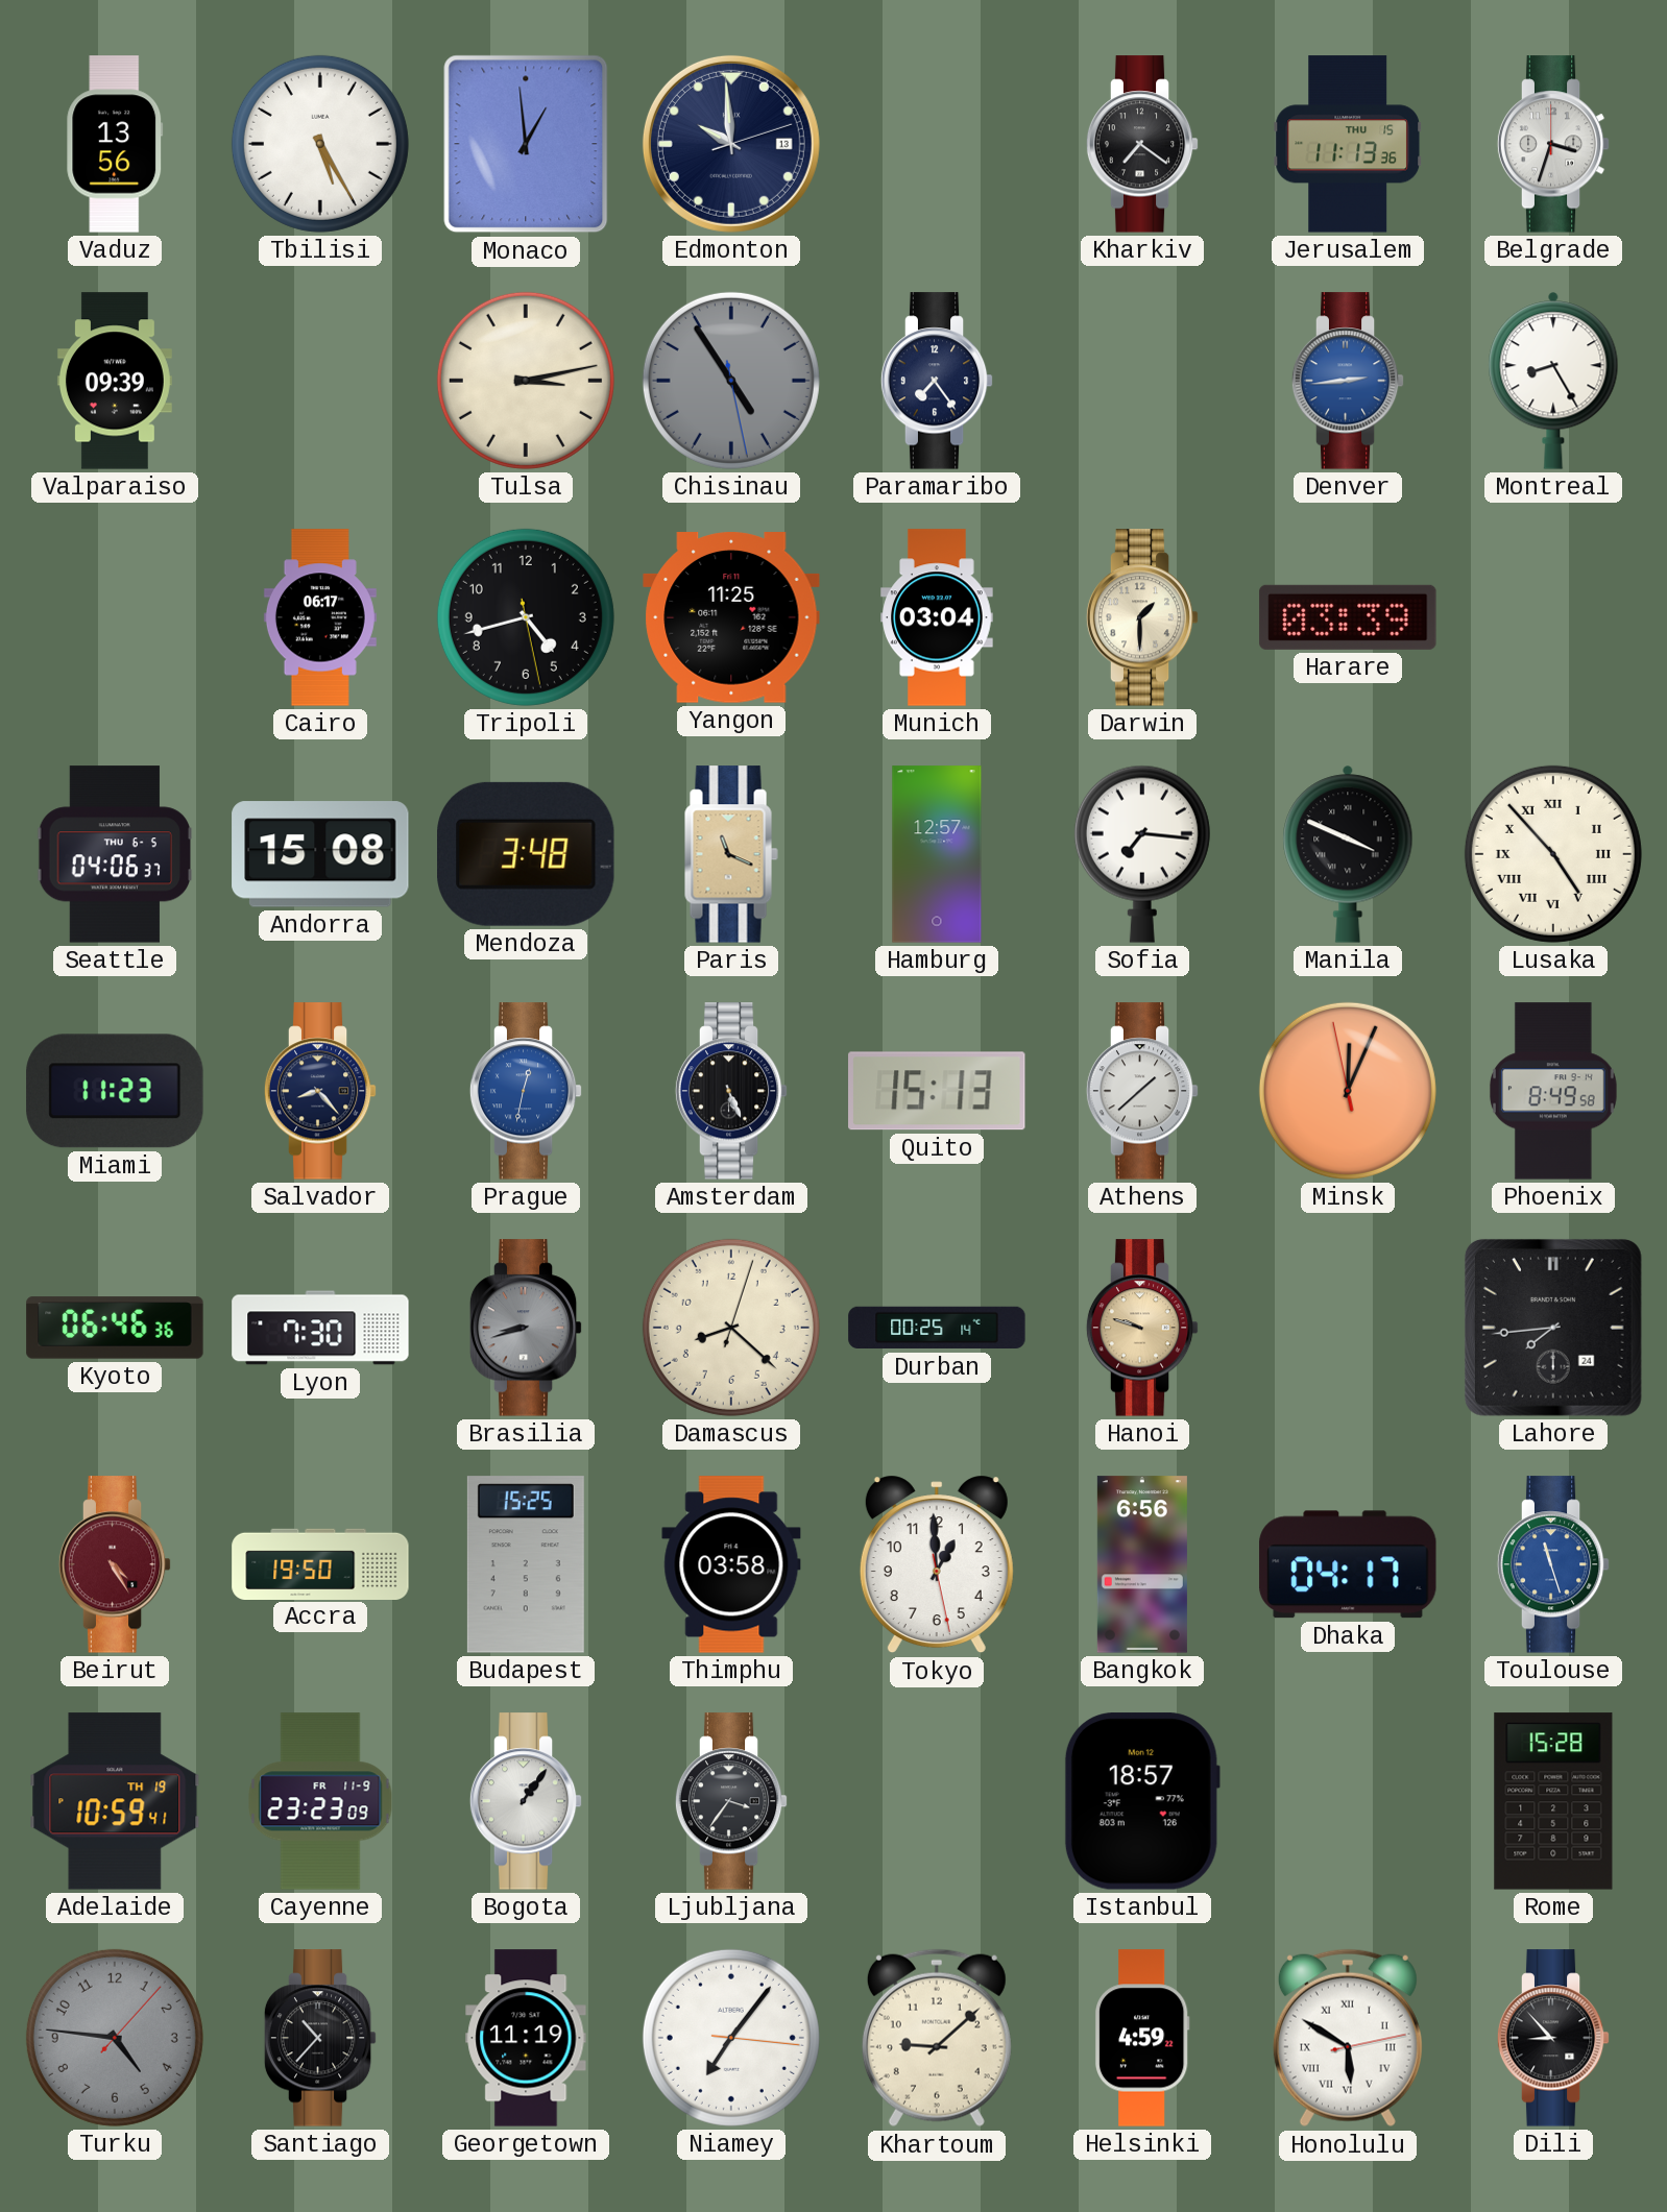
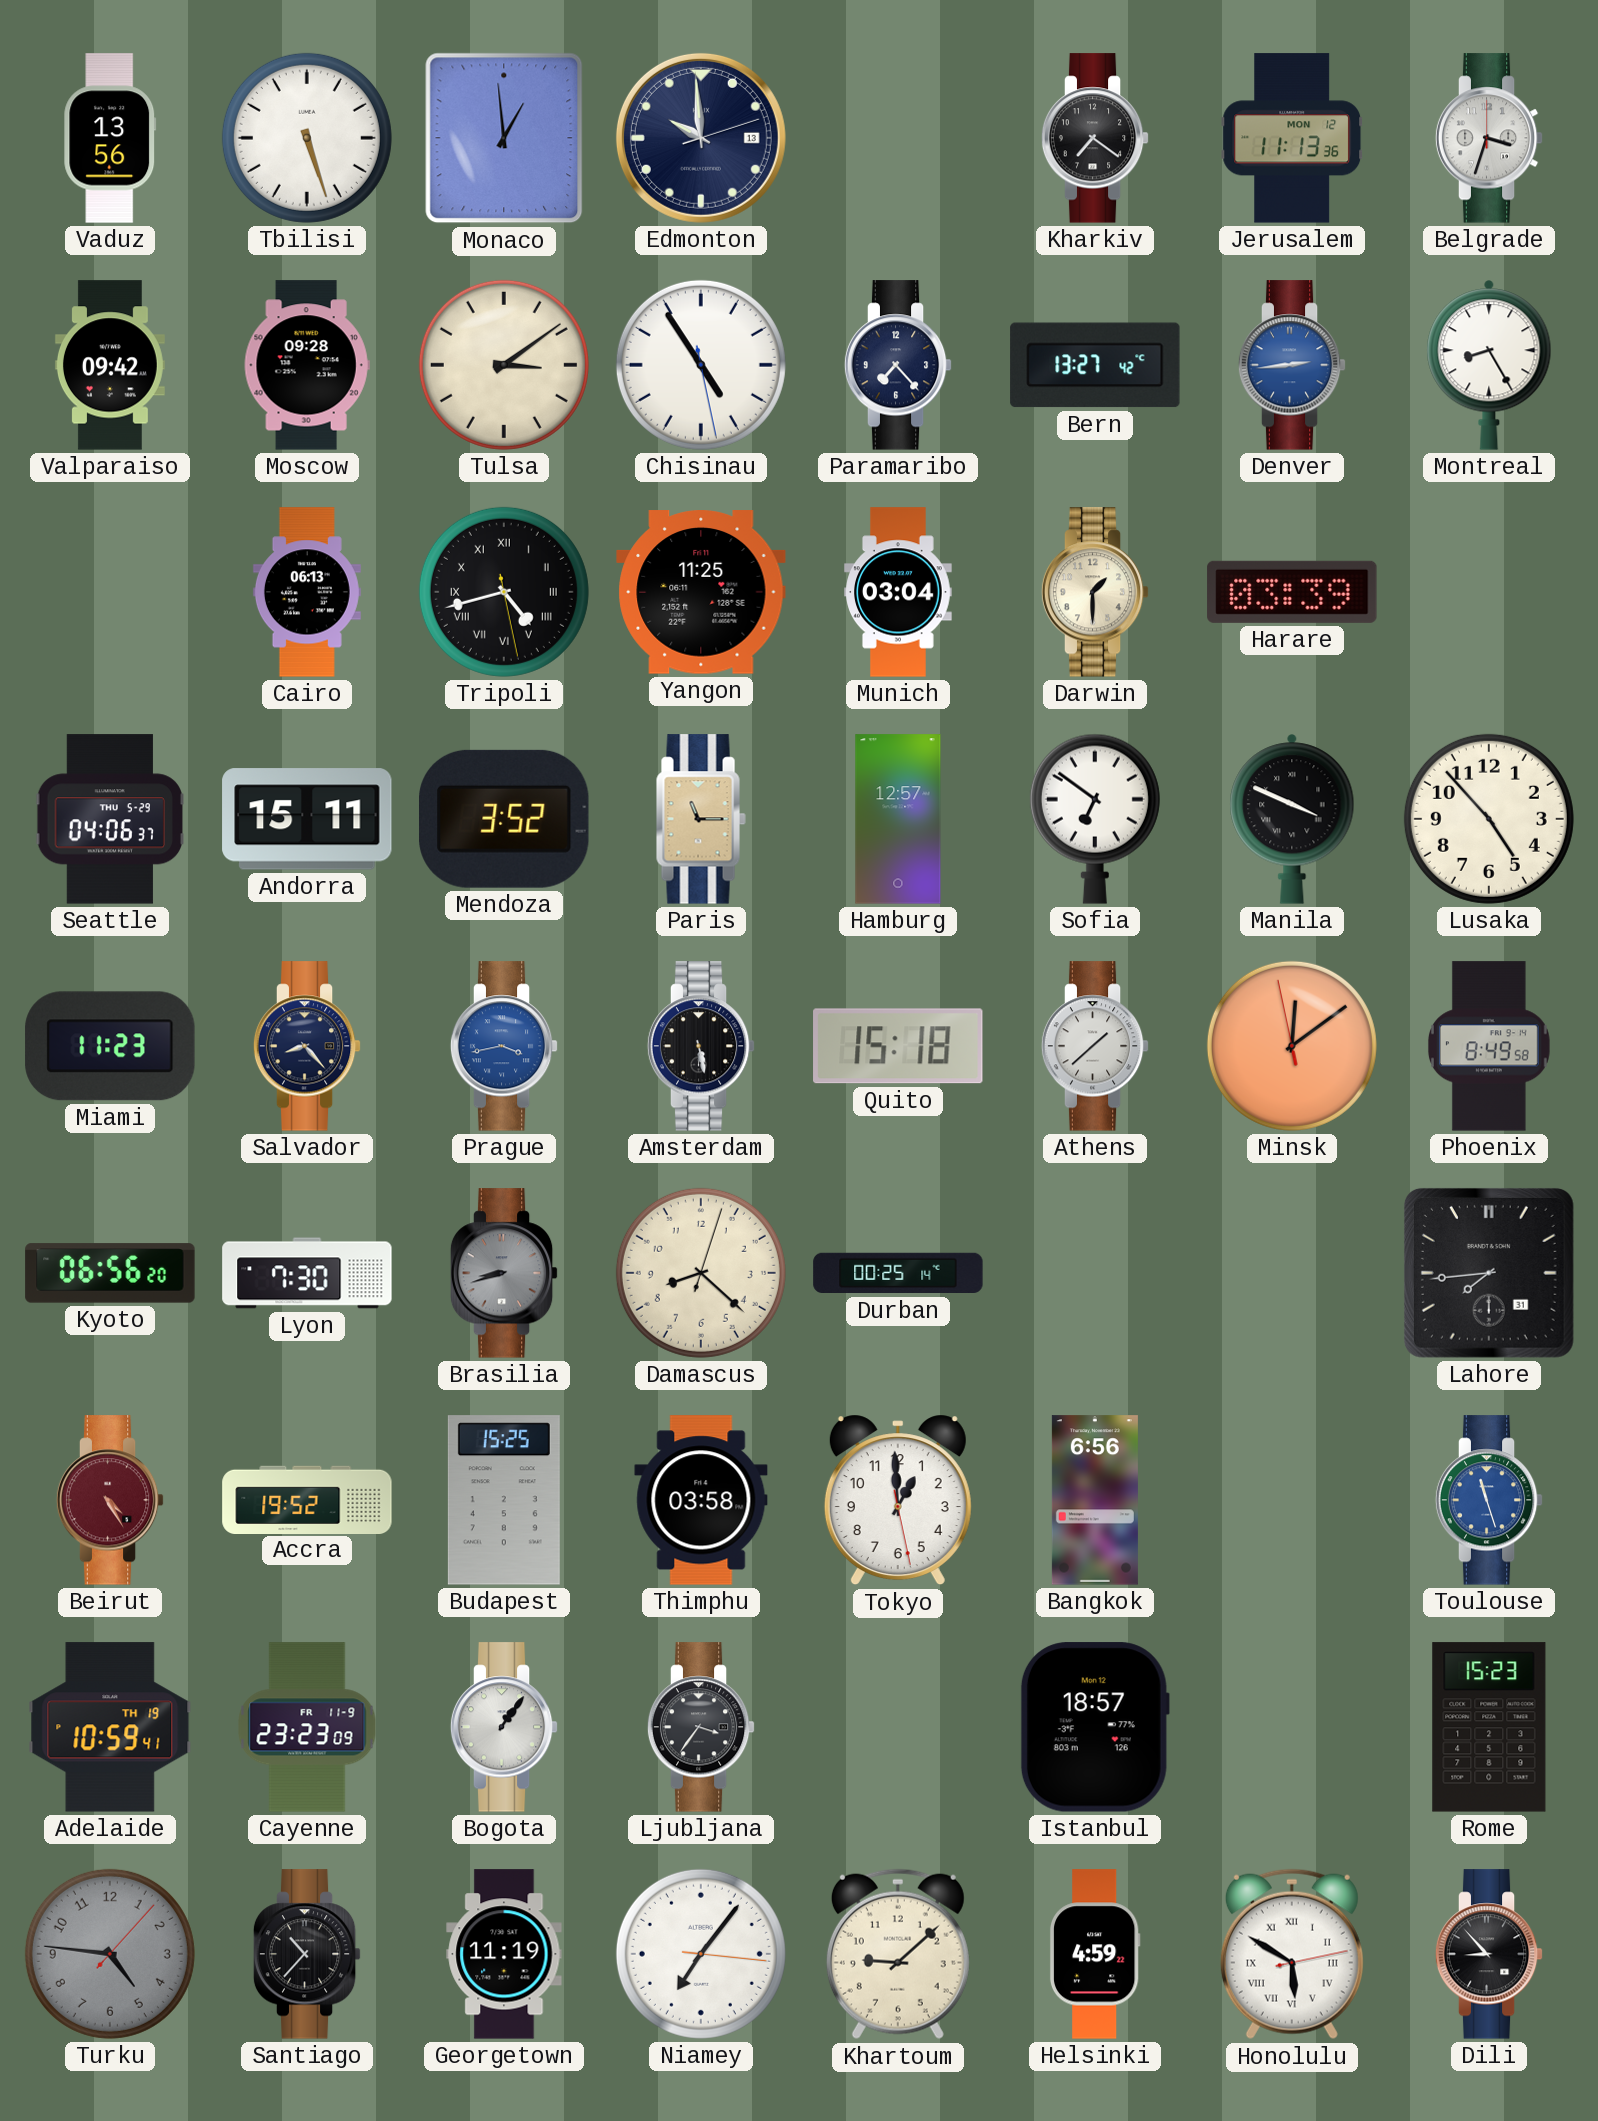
Tbilisi: 5:25 -> 5:27 (307, 138)
Jerusalem date: THU 15 -> MON 12 (1292, 138)
Valparaiso: 09:39 -> 09:42 (110, 365)
Moscow: none -> 09:28 (307, 365)
Tulsa: 3:13 -> 3:09 (504, 365)
Chisinau dial: grey -> white (701, 365)
Paramaribo: 7:24 -> 7:23 (898, 365)
Bern: none -> 13:27 (1095, 365)
Cairo: 06:17 -> 06:13 (307, 592)
Tripoli numerals: Arabic -> Roman (504, 592)
Seattle date: THU 6-5 -> THU 5-29 (109, 819)
Andorra: 15:08 -> 15:11 (307, 819)
Mendoza: 3:48 -> 3:52 (505, 819)
Paris: 11:19 -> 11:15 (701, 819)
Sofia: 7:16 -> 6:51 (1095, 819)
Lusaka numerals: Roman -> Arabic (1489, 819)
Prague: 12:32 -> 3:43 (504, 1046)
Amsterdam: 5:26 -> 5:28 (701, 1046)
Quito: 15:13 -> 15:18 (898, 1046)
Minsk: 12:03 -> 12:08 (1292, 1046)
Kyoto: 06:46 -> 06:56 (110, 1273)
Hanoi: 9:48 -> none (1142, 1328)
Lahore date: 24 -> 31 (1489, 1273)
Accra: 19:50 -> 19:52 (307, 1499)
Dhaka: 04:17 -> none (1348, 1564)
Rome: 15:28 -> 15:23 (1489, 1727)
